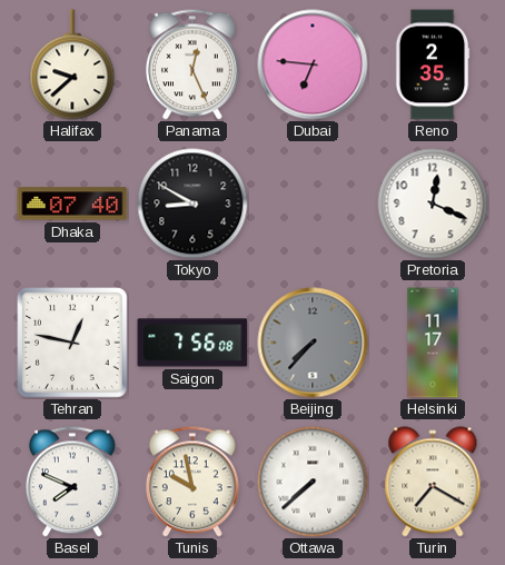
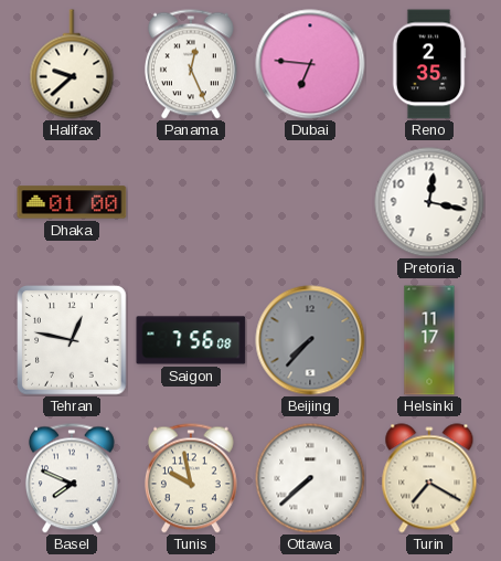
Dhaka: 07:40 -> 01:00 (72, 202)
Tokyo: 8:50 -> none (192, 204)
Pretoria: 12:19 -> 12:17 (429, 202)
